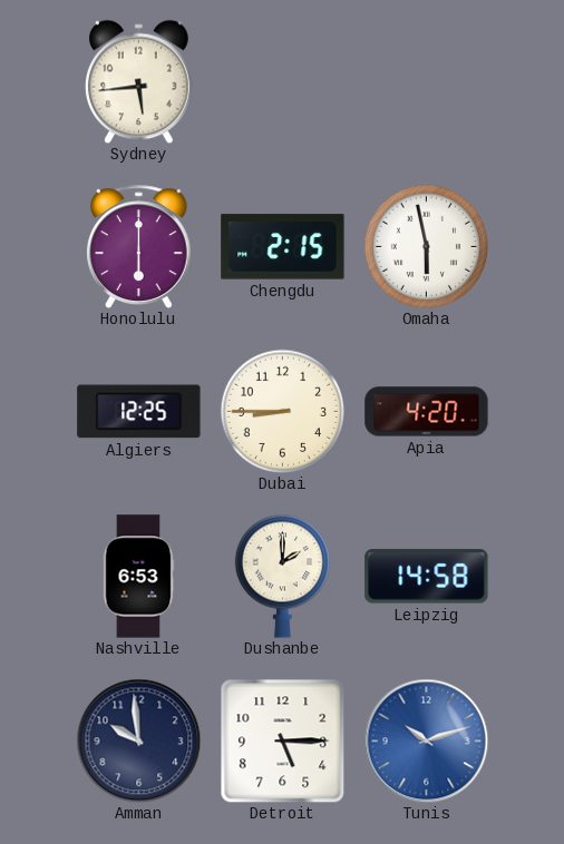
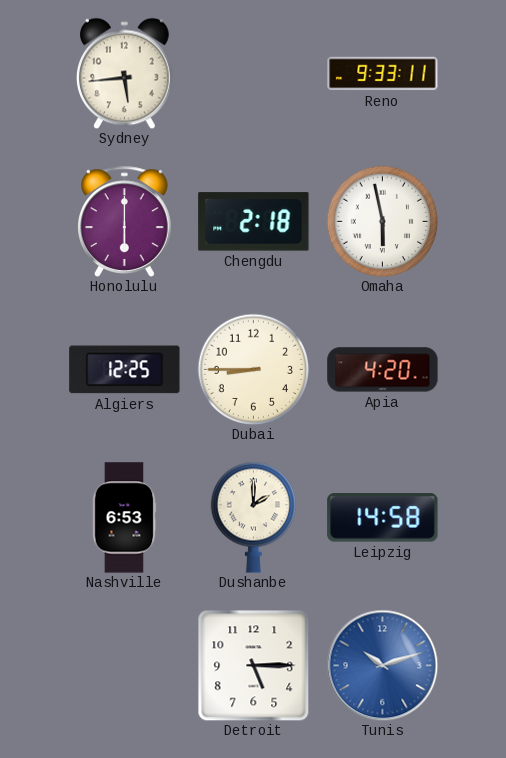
Reno: none -> 9:33 (383, 74)
Chengdu: 2:15 -> 2:18 (254, 222)
Amman: 9:59 -> none (138, 740)
